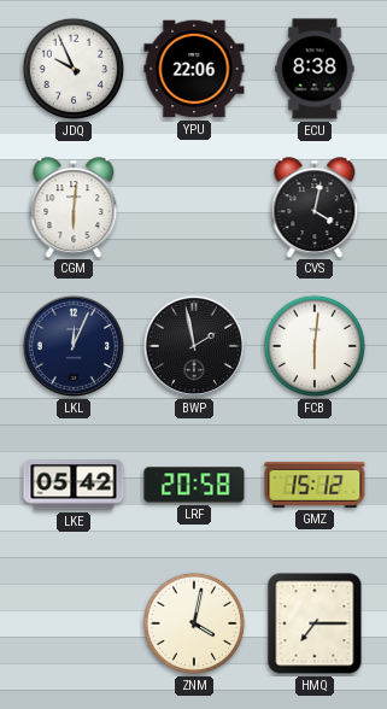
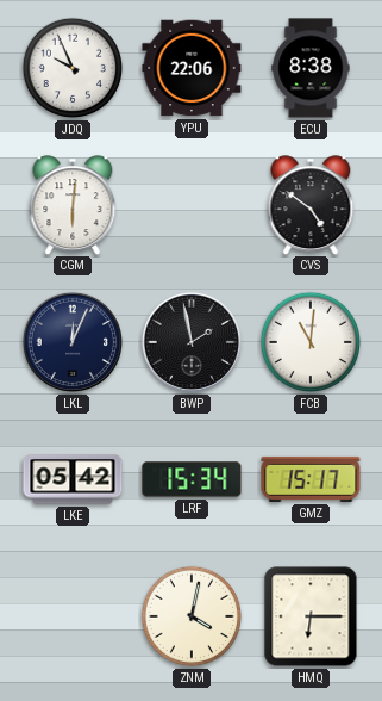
CVS: 4:02 -> 4:51 (311, 205)
FCB: 6:01 -> 11:01 (311, 342)
LRF: 20:58 -> 15:34 (192, 479)
GMZ: 15:12 -> 15:17 (311, 479)
HMQ: 7:15 -> 6:15 (311, 616)
